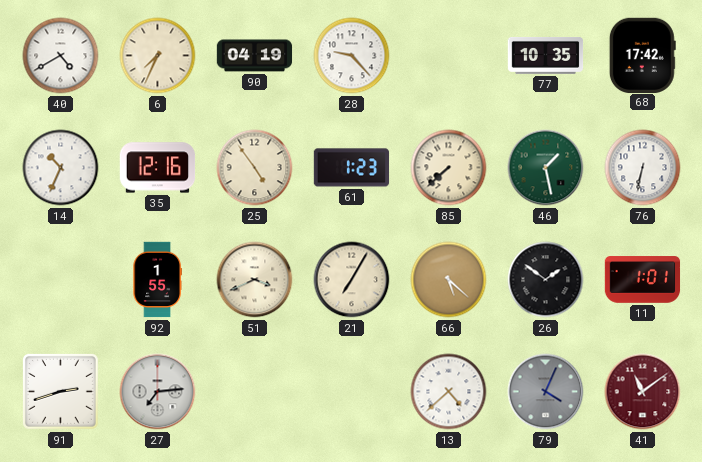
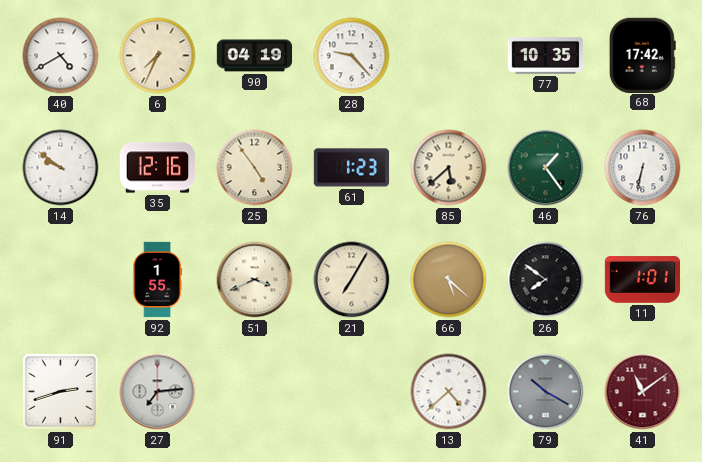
14: 10:34 -> 9:51 (61, 168)
85: 7:38 -> 5:38 (449, 168)
46: 1:28 -> 1:24 (546, 168)
26: 1:51 -> 7:51 (546, 280)
79: 4:04 -> 10:20 (546, 392)
